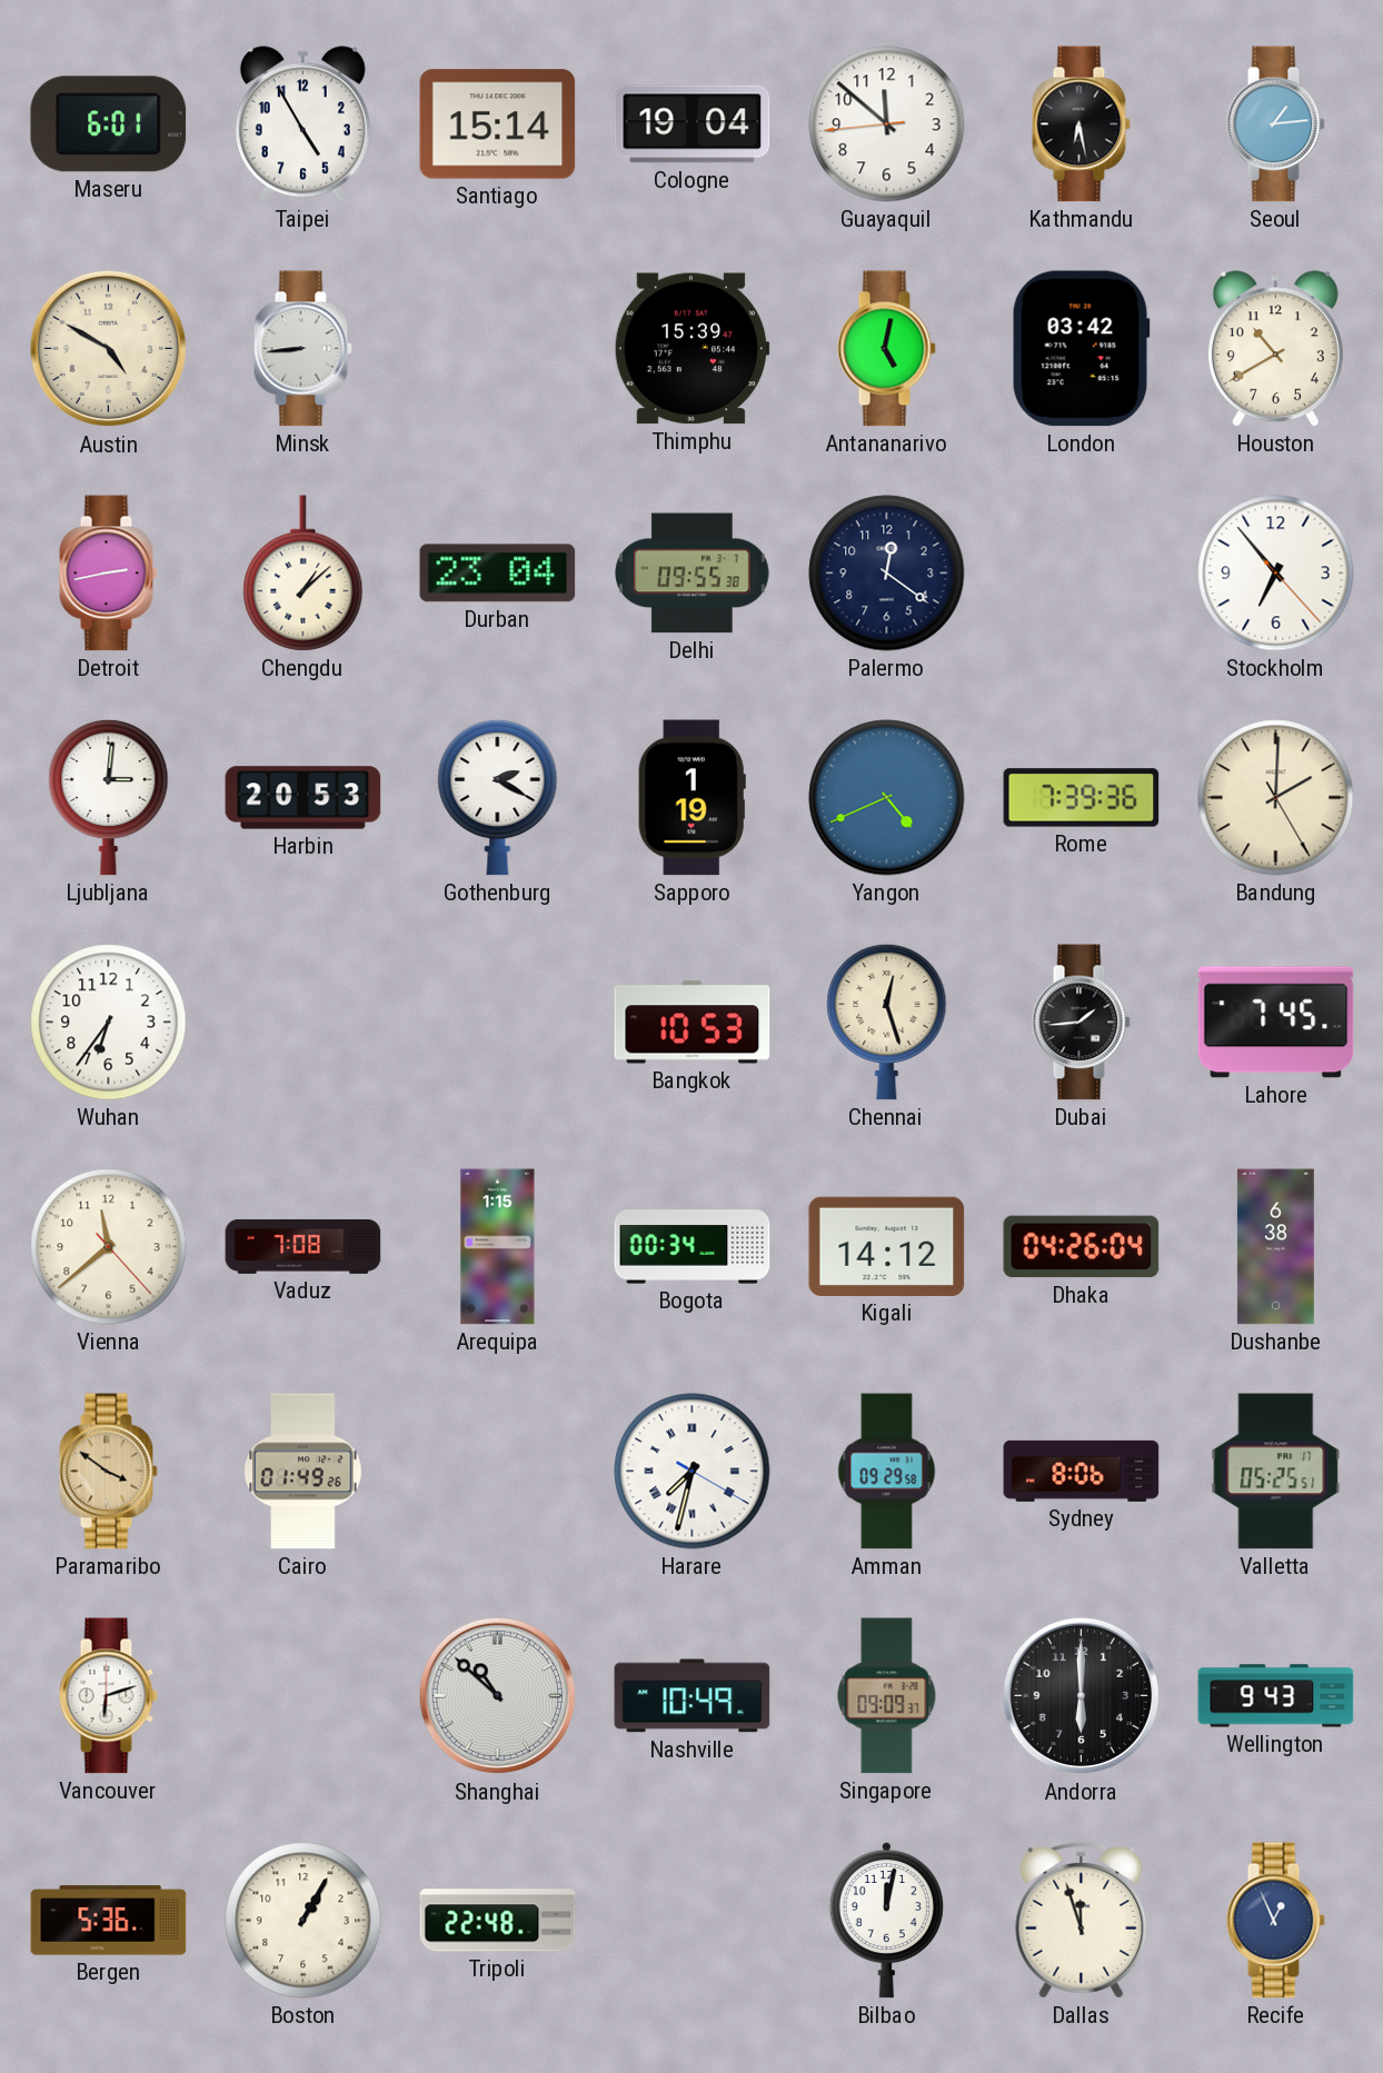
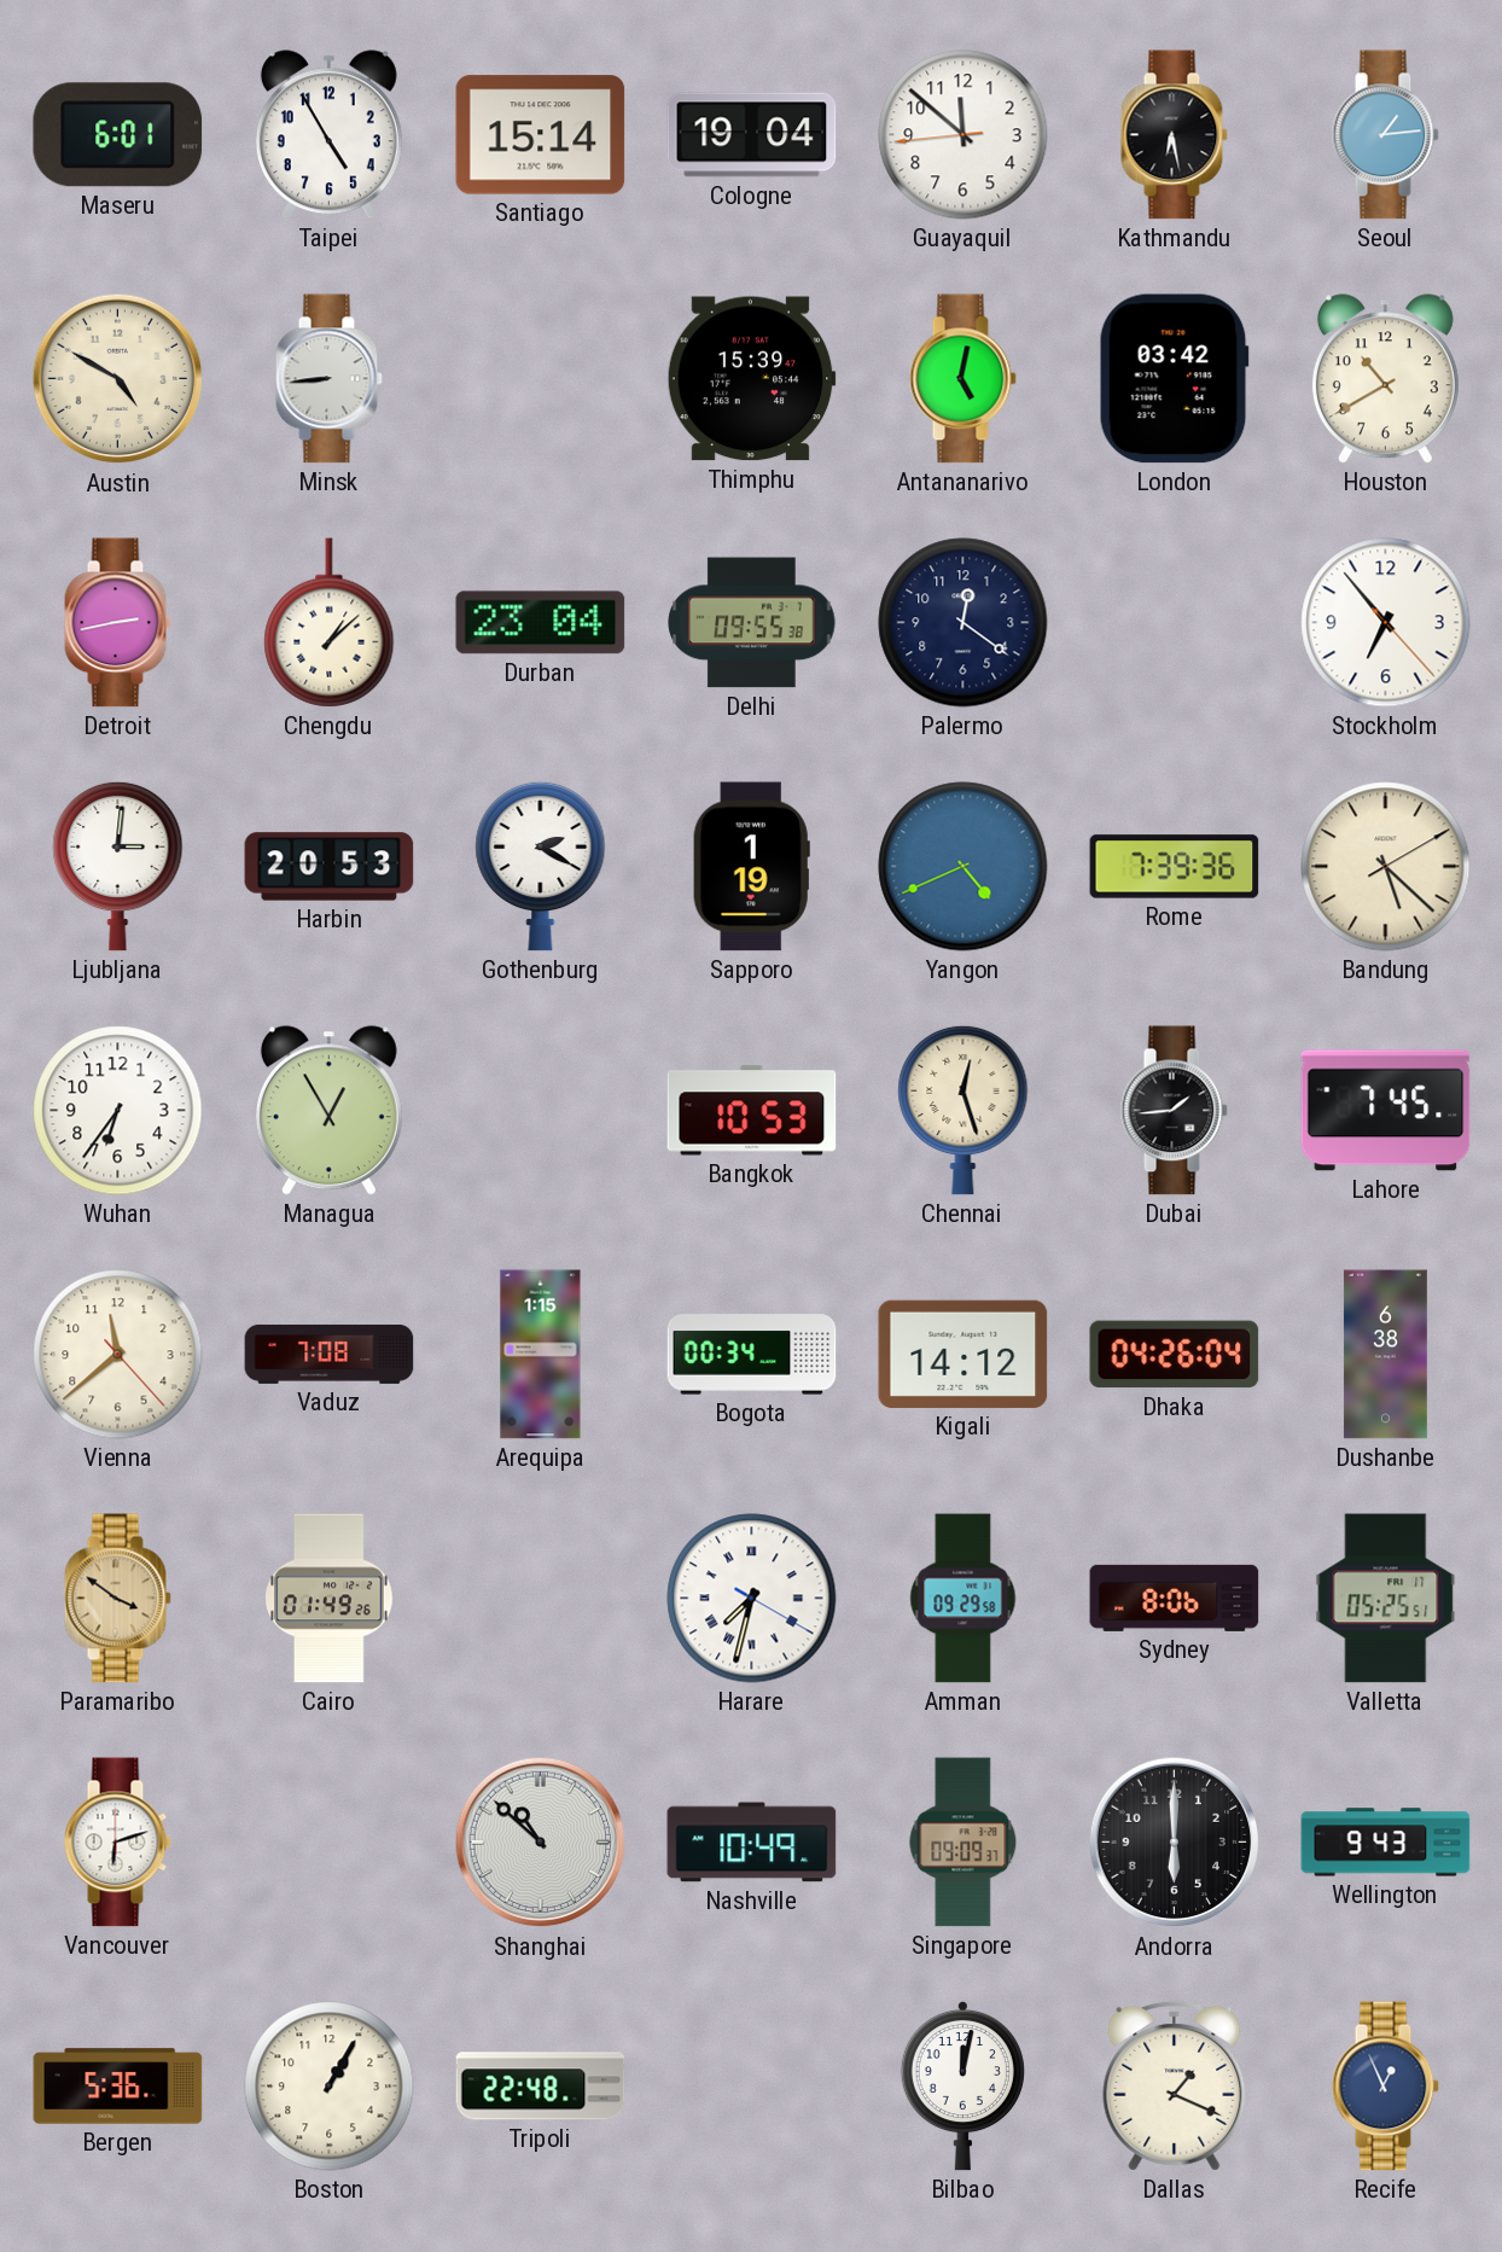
Bandung: 2:00 -> 5:22 (1386, 867)
Managua: none -> 12:55 (328, 1111)
Dallas: 11:57 -> 1:19 (1175, 2085)
